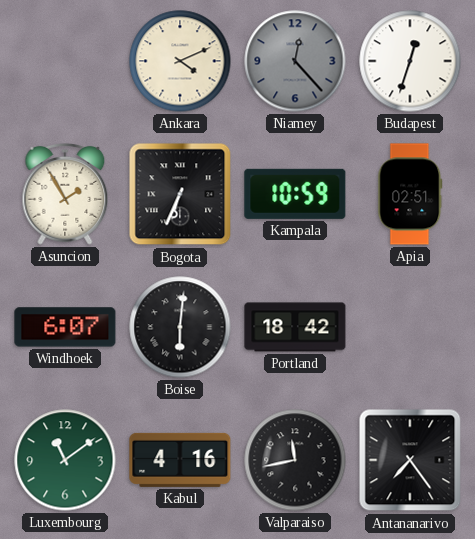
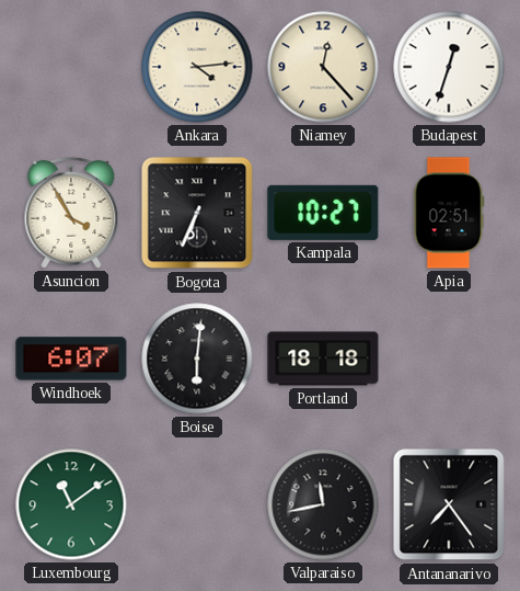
Ankara: 4:11 -> 4:14 (197, 67)
Niamey dial: grey -> cream (323, 67)
Asuncion: 1:55 -> 3:55 (71, 214)
Kampala: 10:59 -> 10:27 (323, 213)
Portland: 18:42 -> 18:18 (323, 359)
Kabul: 4:16 -> none (180, 460)
